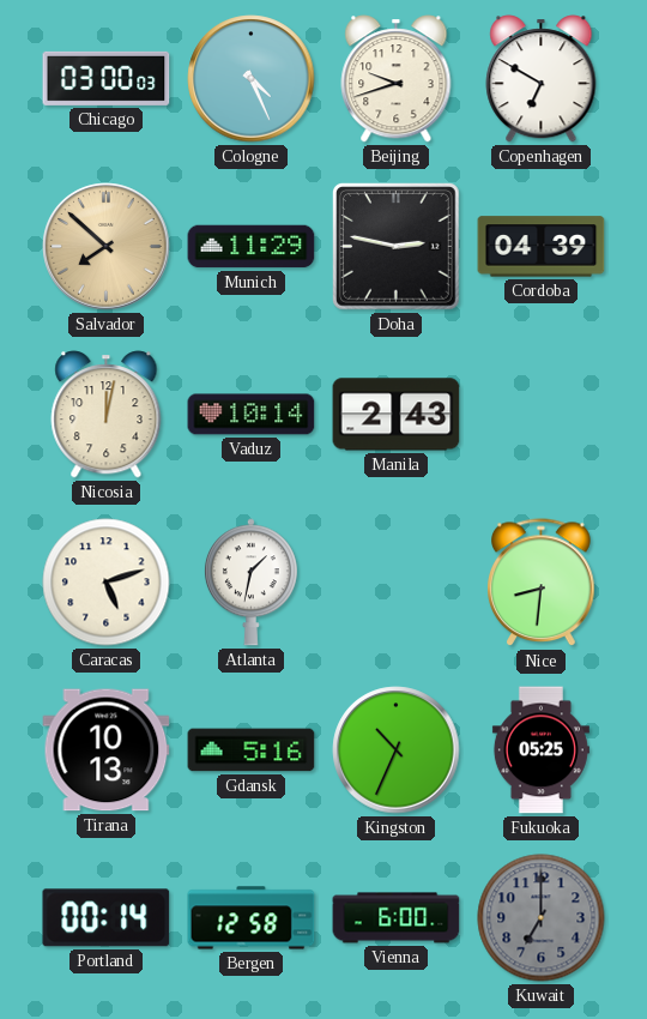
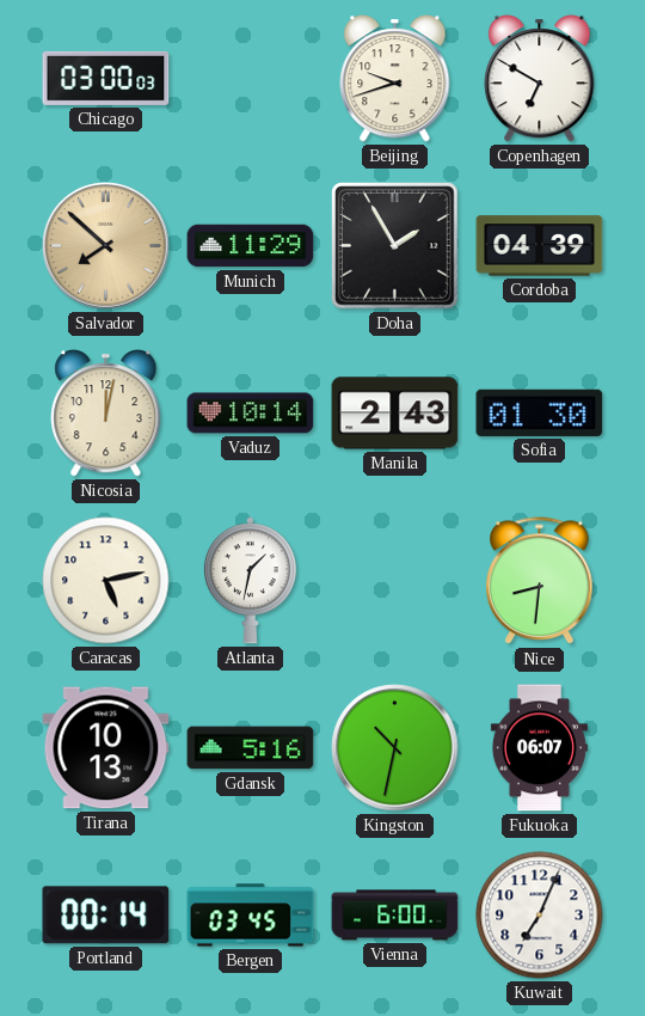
Cologne: 4:26 -> none (252, 79)
Doha: 2:47 -> 1:55 (395, 246)
Sofia: none -> 01:30 (540, 412)
Caracas: 5:12 -> 5:13 (106, 581)
Kingston: 10:34 -> 10:32 (395, 748)
Fukuoka: 05:25 -> 06:07 (539, 748)
Bergen: 12:58 -> 03:45 (251, 916)
Kuwait: 7:00 -> 7:04 (540, 916)
Kuwait dial: grey -> white (540, 916)
